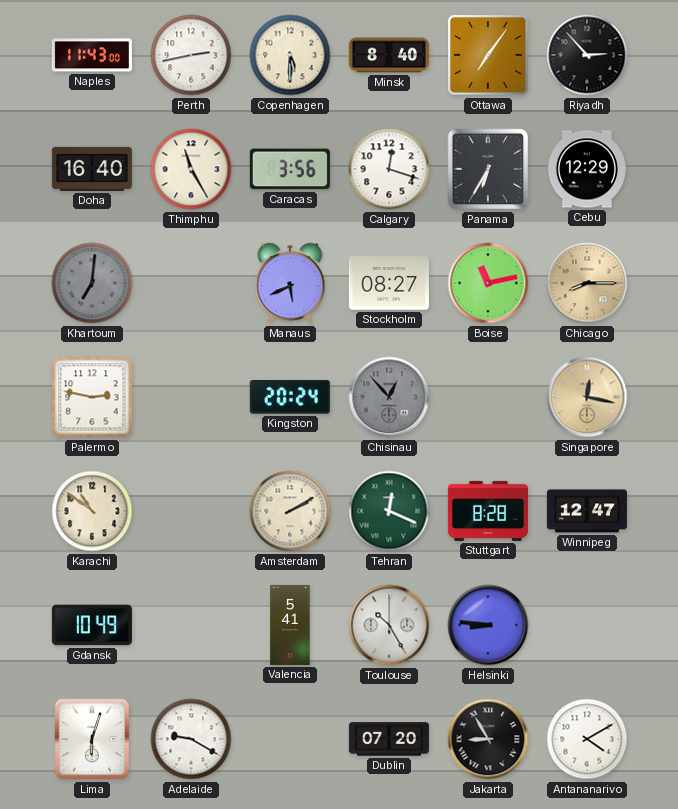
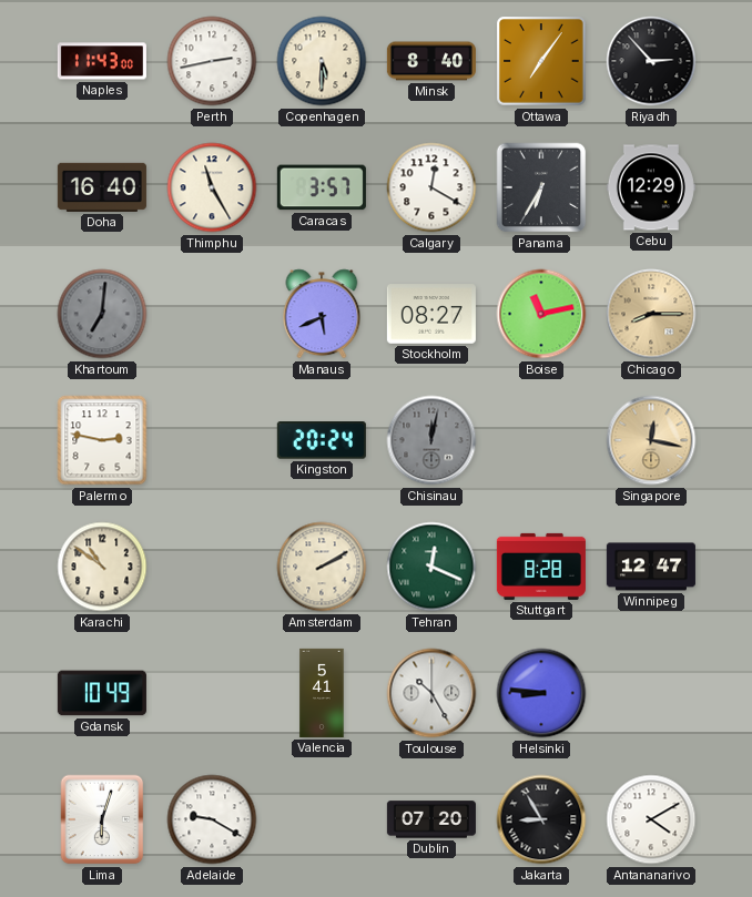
Caracas: 3:56 -> 3:57 (322, 187)
Calgary: 12:18 -> 12:20 (431, 187)
Chisinau: 12:53 -> 12:02 (431, 440)
